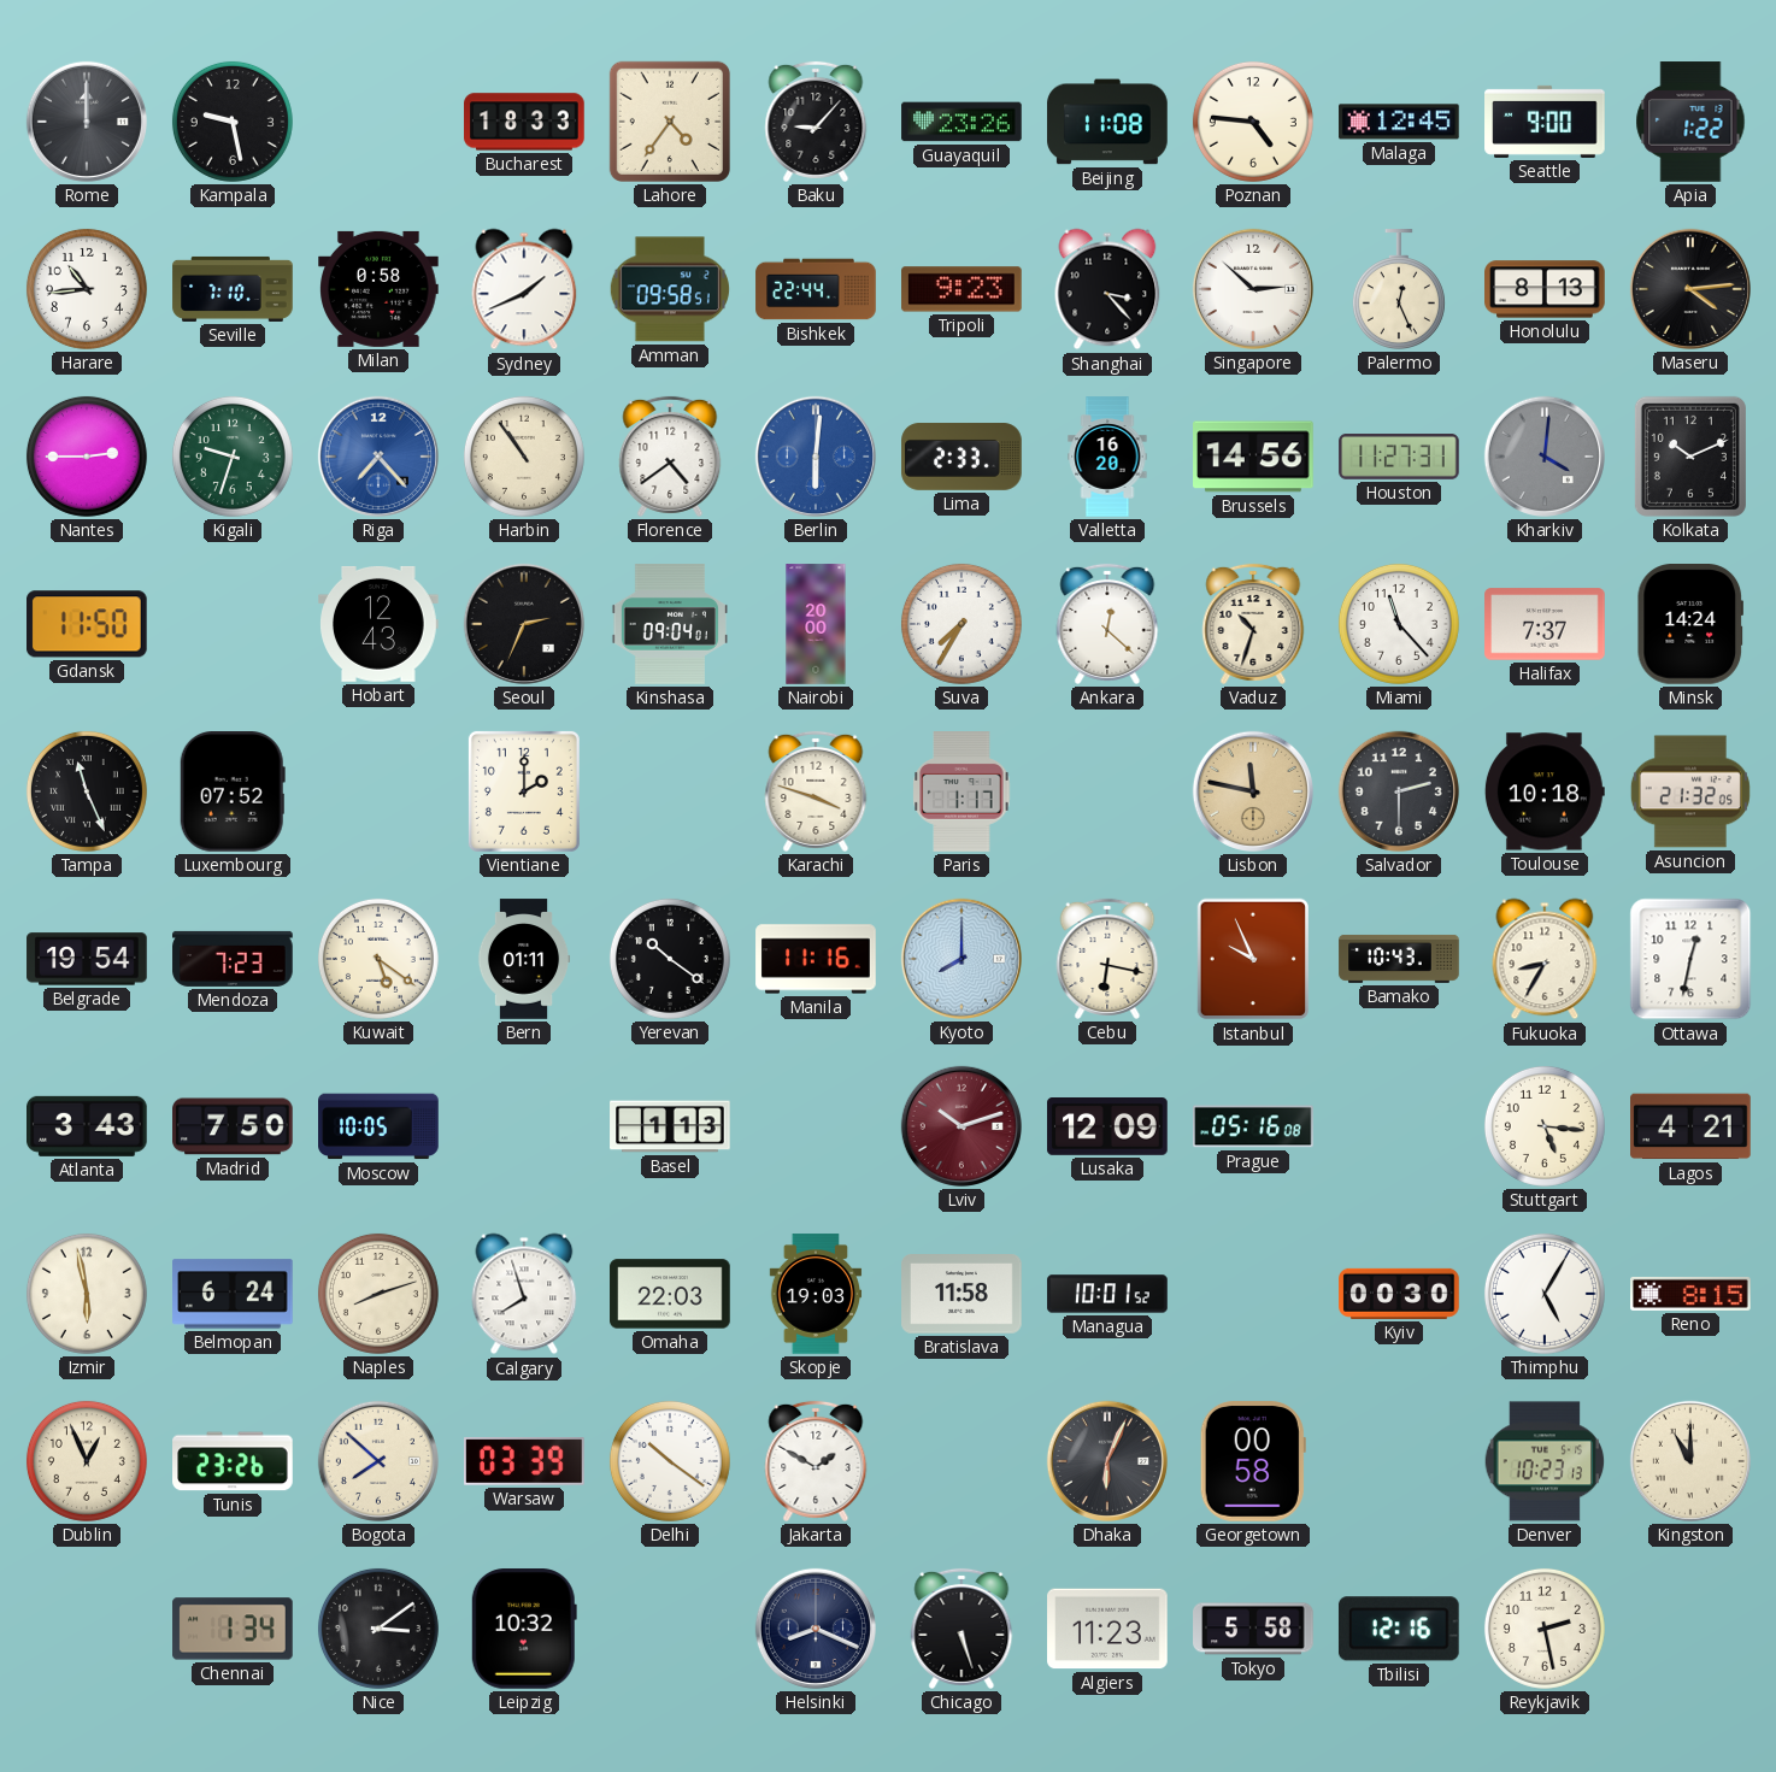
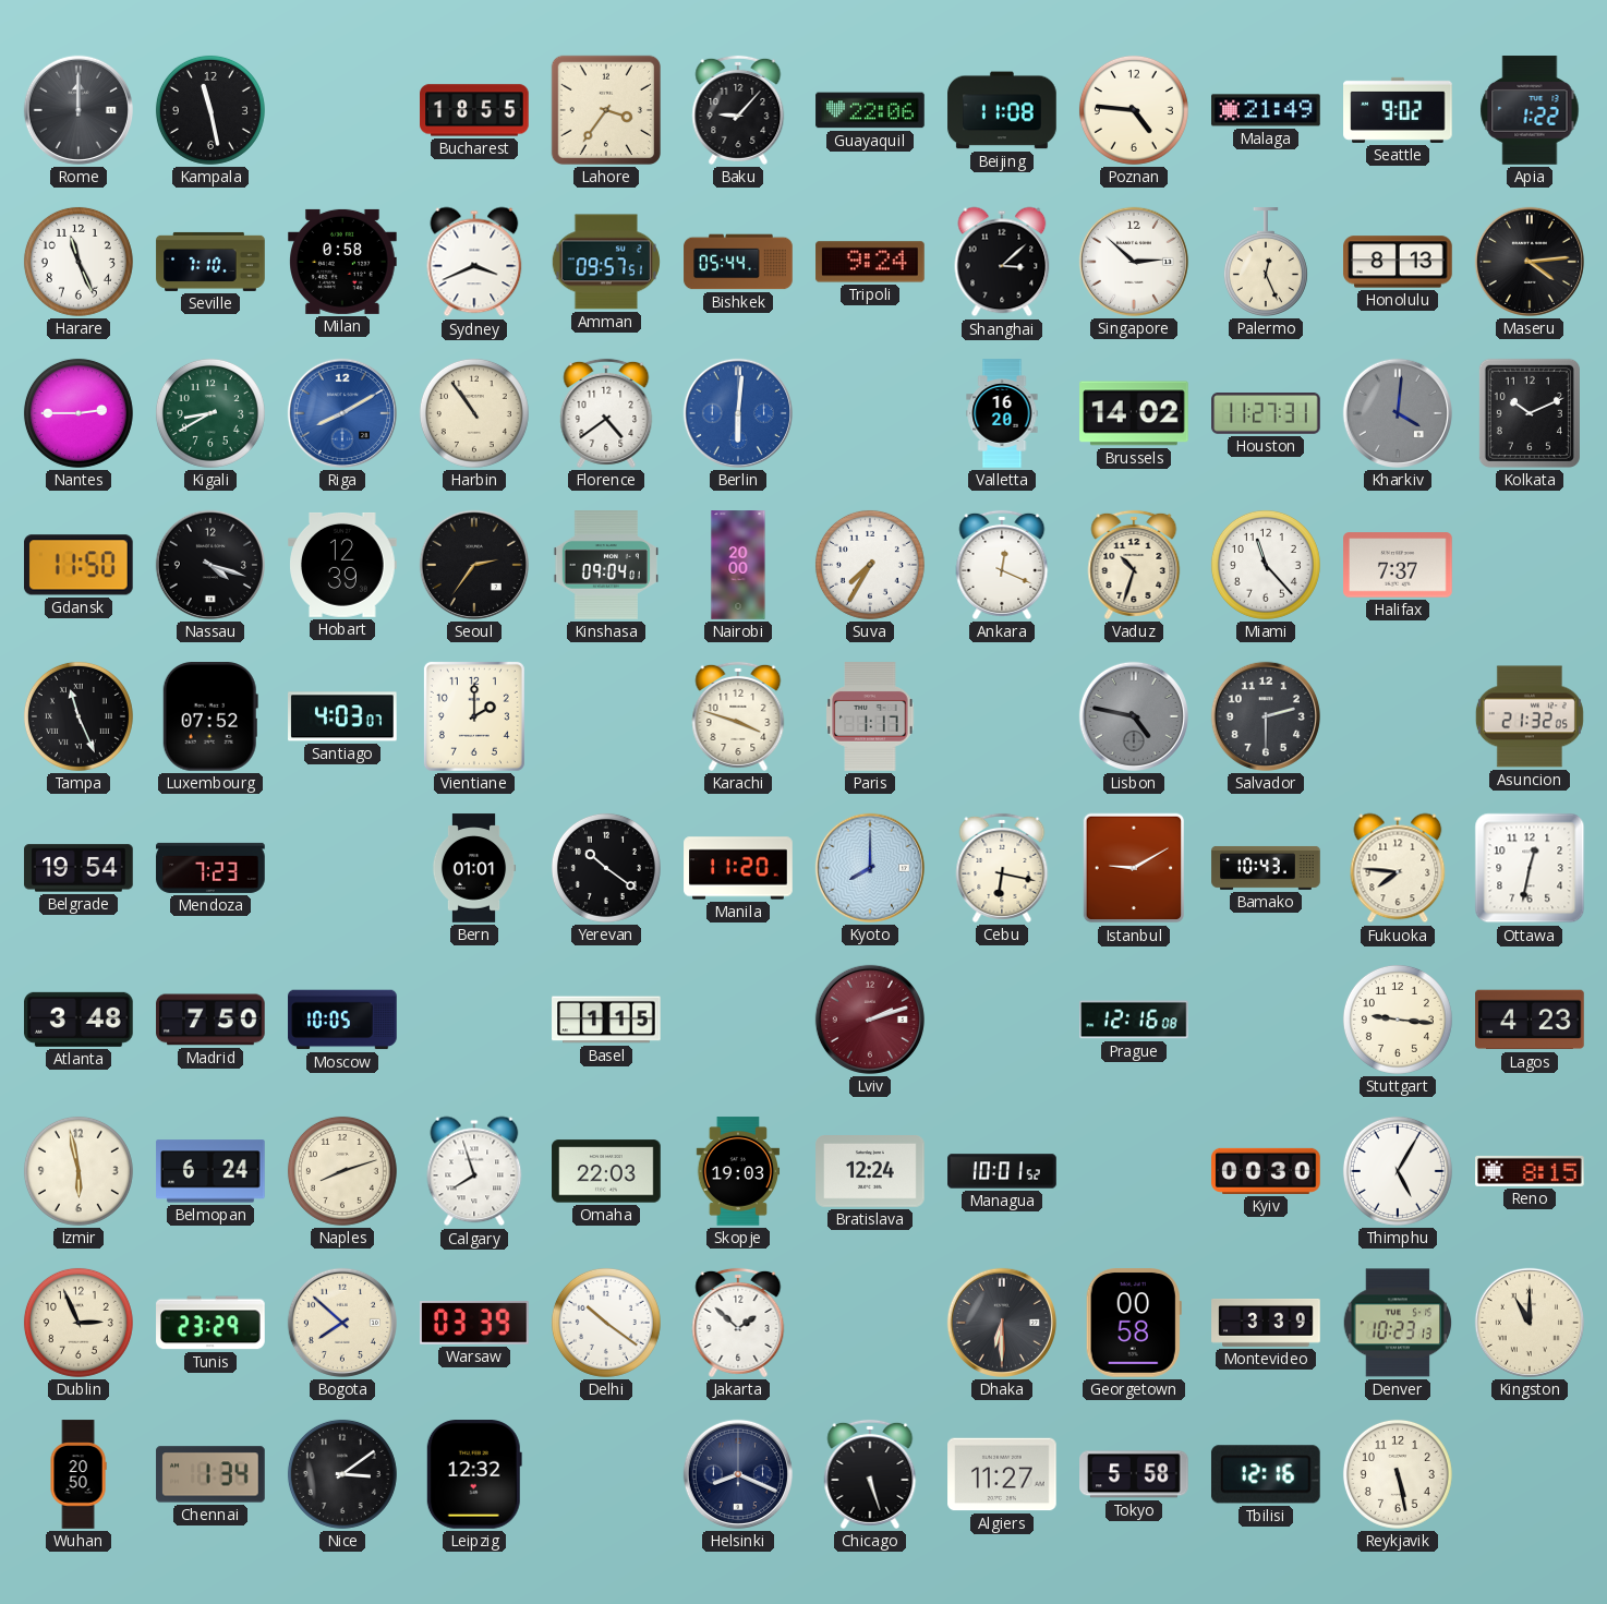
Kampala: 9:28 -> 11:28 (210, 110)
Bucharest: 18:33 -> 18:55 (474, 110)
Lahore: 4:36 -> 3:36 (606, 110)
Guayaquil: 23:26 -> 22:06 (870, 110)
Malaga: 12:45 -> 21:49 (1266, 110)
Seattle: 9:00 -> 9:02 (1398, 110)
Harare: 10:44 -> 11:26 (78, 262)
Sydney: 1:41 -> 3:41 (474, 262)
Amman: 09:58 -> 09:57 (606, 262)
Bishkek: 22:44 -> 05:44 (738, 262)
Tripoli: 9:23 -> 9:24 (870, 262)
Shanghai: 3:23 -> 3:08 (1002, 262)
Kigali: 9:33 -> 8:40 (210, 413)
Riga: 7:23 -> 8:10 (342, 413)
Lima: 2:33 -> none (961, 457)
Brussels: 14:56 -> 14:02 (1134, 413)
Nassau: none -> 4:18 (210, 565)
Hobart: 12:43 -> 12:39 (342, 565)
Seoul: 2:34 -> 2:36 (474, 565)
Ankara: 12:22 -> 12:19 (1002, 565)
Minsk: 14:24 -> none (1689, 625)
Santiago: none -> 4:03 (343, 716)
Lisbon: 11:47 -> 4:47 (1134, 716)
Lisbon dial: champagne -> grey (1134, 716)
Toulouse: 10:18 -> none (1545, 791)
Kuwait: 5:21 -> none (378, 959)
Bern: 01:11 -> 01:01 (474, 868)
Manila: 11:16 -> 11:20 (738, 868)
Istanbul: 9:56 -> 9:10 (1134, 868)
Fukuoka: 8:35 -> 7:46 (1398, 868)
Atlanta: 3:43 -> 3:48 (80, 1020)
Basel: 1:13 -> 1:15 (606, 1020)
Lviv: 10:12 -> 2:12 (870, 1020)
Lusaka: 12:09 -> none (1107, 1128)
Prague: 05:16 -> 12:16 (1134, 1020)
Stuttgart: 5:16 -> 9:16 (1398, 1020)
Lagos: 4:21 -> 4:23 (1530, 1020)
Bratislava: 11:58 -> 12:24 (870, 1171)
Dublin: 12:56 -> 2:56 (78, 1323)
Tunis: 23:26 -> 23:29 (210, 1323)
Jakarta: 1:50 -> 1:52 (738, 1323)
Dhaka: 6:04 -> 6:30 (1002, 1323)
Montevideo: none -> 3:39 (1266, 1323)
Wuhan: none -> 20:50 (78, 1474)
Leipzig: 10:32 -> 12:32 (474, 1474)
Algiers: 11:23 -> 11:27 (1002, 1474)
Reykjavik: 2:28 -> 5:28 (1398, 1474)
